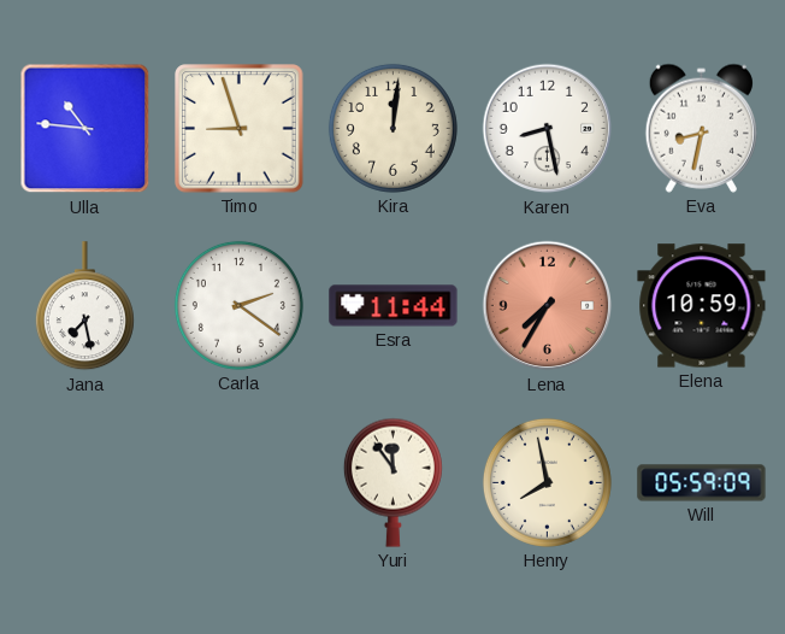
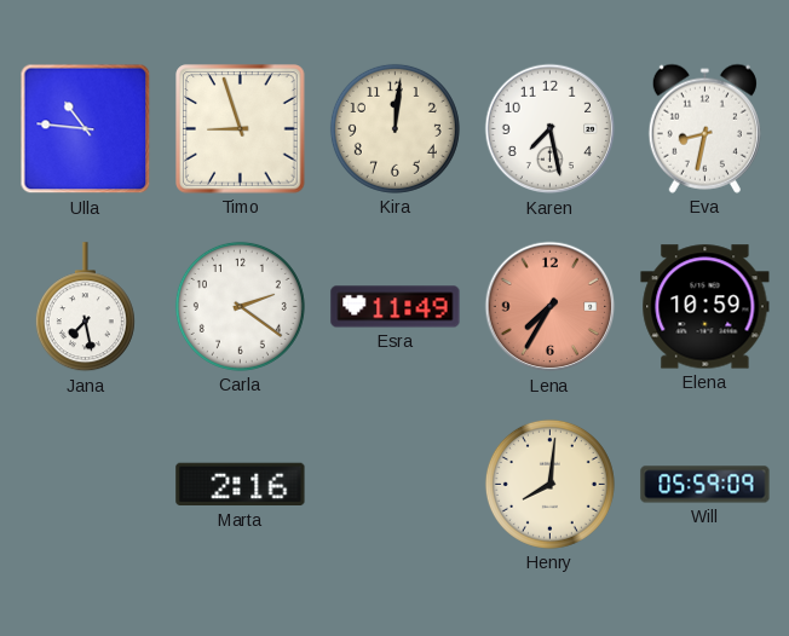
Karen: 8:28 -> 7:28 (551, 129)
Esra: 11:44 -> 11:49 (396, 307)
Marta: none -> 2:16 (241, 485)
Yuri: 11:54 -> none (392, 482)
Henry: 7:58 -> 8:01 (549, 484)
